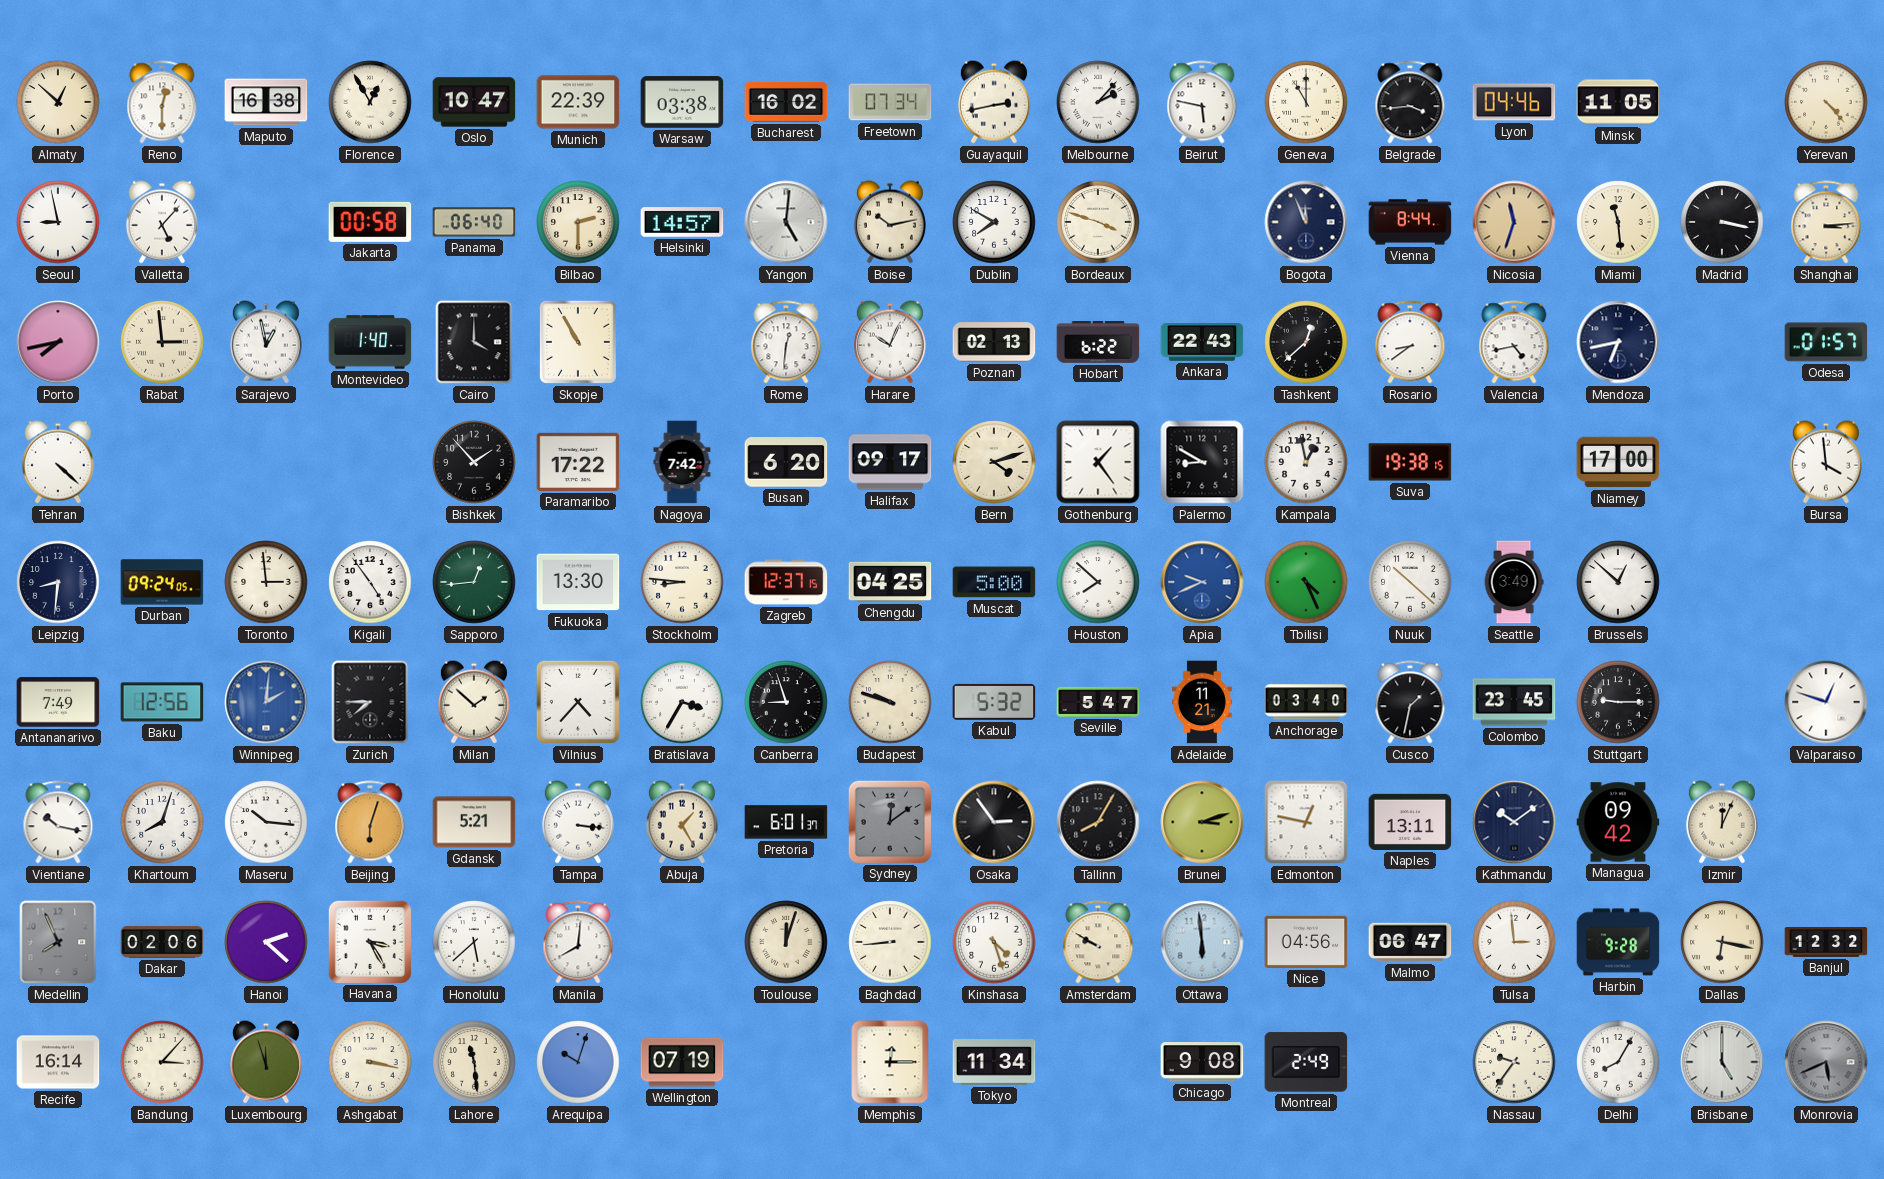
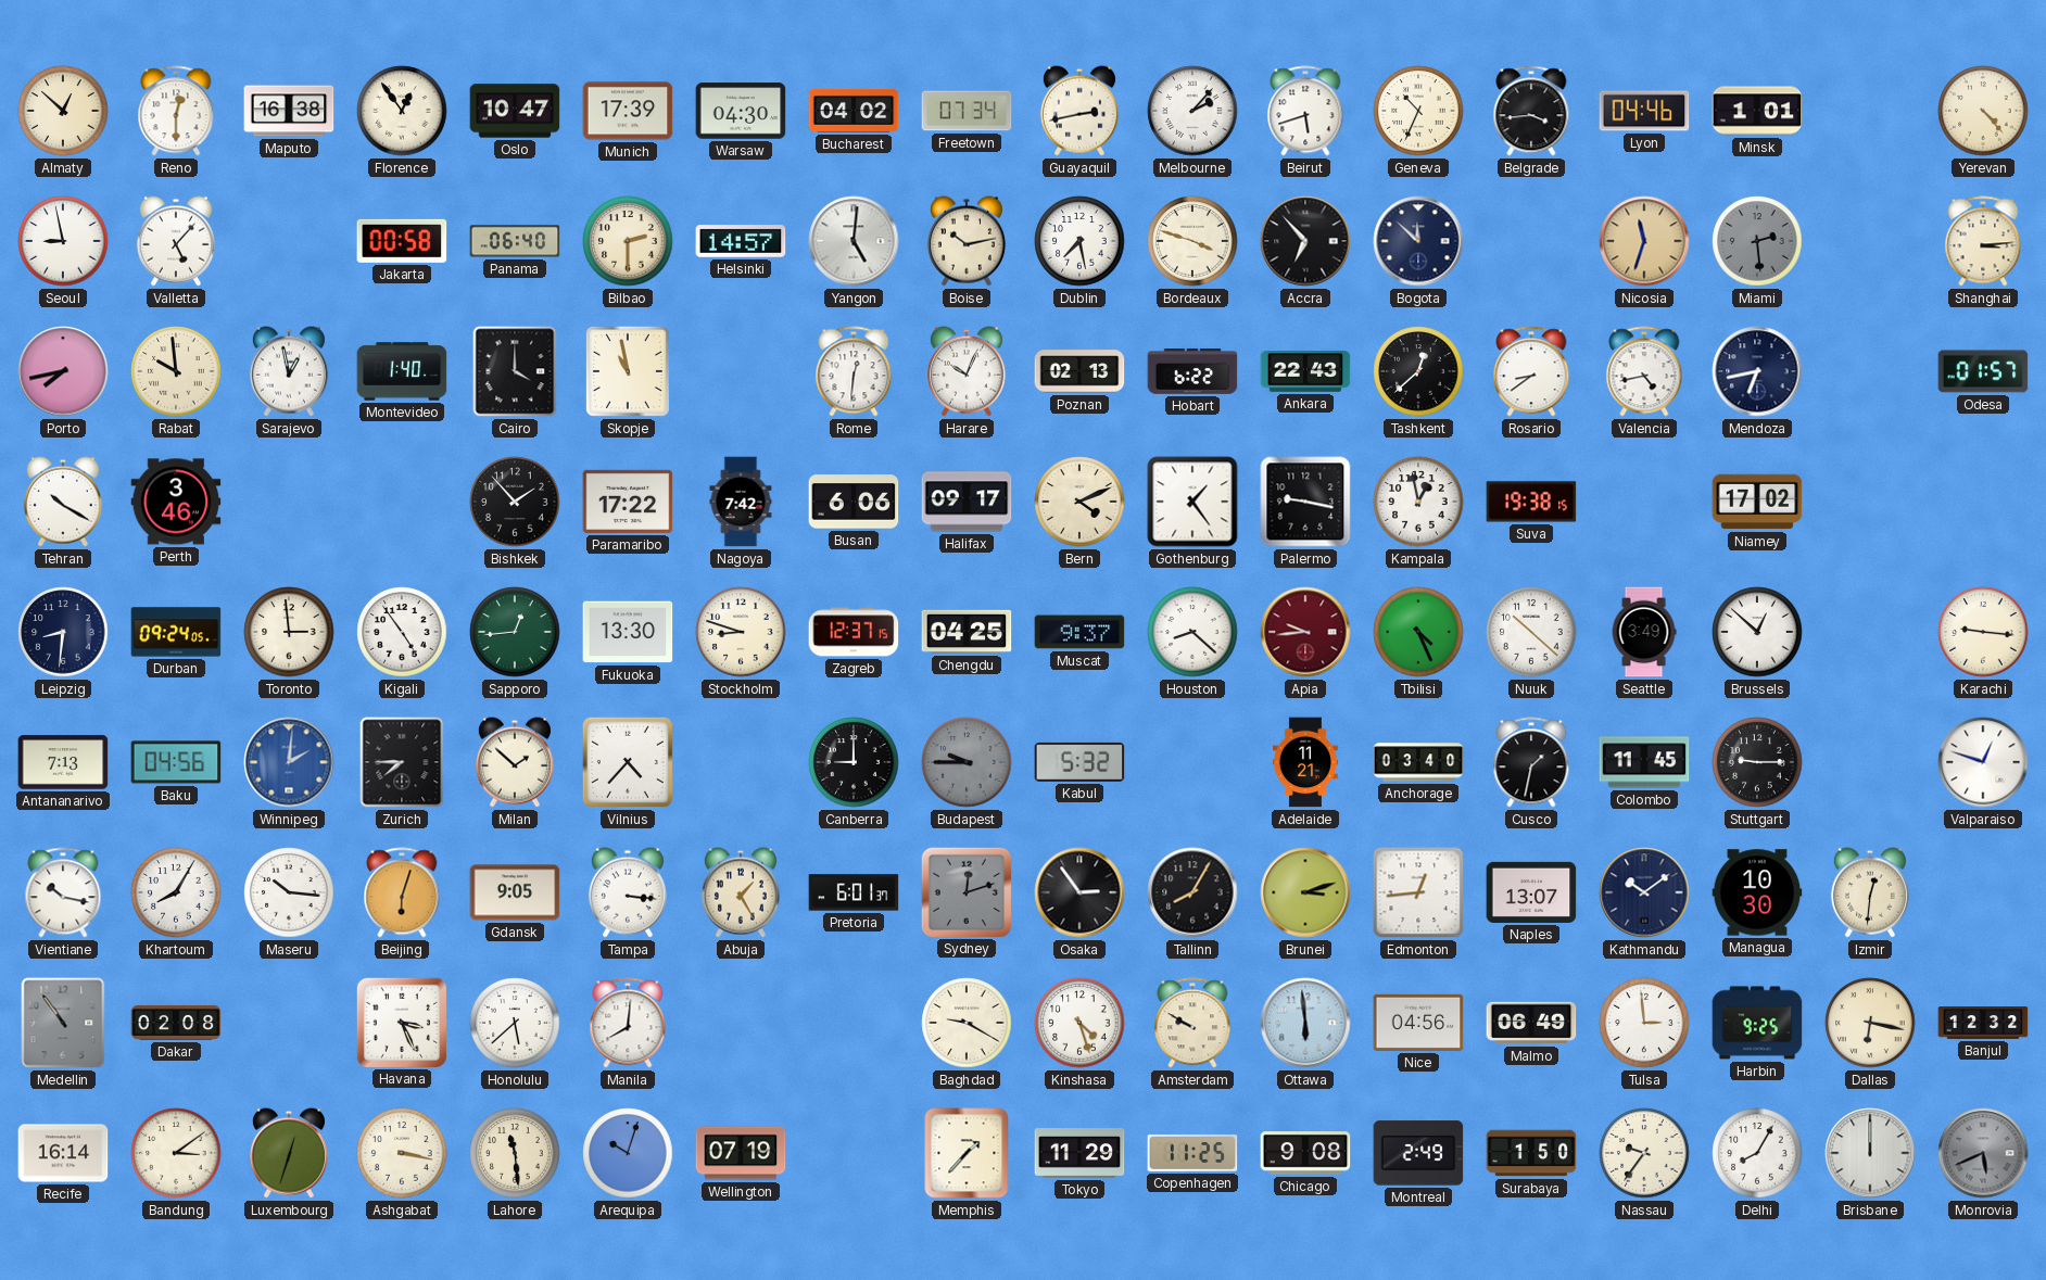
Florence: 12:55 -> 12:54 (402, 111)
Munich: 22:39 -> 17:39 (628, 111)
Warsaw: 03:38 -> 04:30 (741, 111)
Bucharest: 16:02 -> 04:02 (854, 111)
Beirut: 5:47 -> 5:42 (1305, 111)
Geneva: 11:00 -> 10:34 (1418, 111)
Minsk: 11:05 -> 1:01 (1757, 111)
Dublin: 7:50 -> 7:28 (1079, 241)
Accra: none -> 6:53 (1305, 241)
Bogota: 11:56 -> 11:52 (1418, 241)
Vienna: 8:44 -> none (1410, 222)
Miami: 11:29 -> 2:29 (1757, 241)
Miami dial: cream -> grey (1757, 241)
Madrid: 3:17 -> none (1722, 222)
Rabat: 2:59 -> 9:59 (176, 371)
Skopje: 10:55 -> 10:58 (628, 371)
Tehran: 4:22 -> 10:20 (63, 502)
Perth: none -> 3:46 (176, 502)
Busan: 6:20 -> 6:06 (854, 502)
Bern: 4:12 -> 4:11 (1079, 502)
Palermo: 8:50 -> 9:17 (1305, 502)
Niamey: 17:00 -> 17:02 (1757, 502)
Bursa: 3:59 -> none (1826, 462)
Stockholm: 8:46 -> 8:48 (741, 632)
Muscat: 5:00 -> 9:37 (1079, 632)
Houston: 7:52 -> 8:22 (1192, 632)
Apia: 9:41 -> 9:44 (1305, 632)
Apia dial: blue -> burgundy (1305, 632)
Karachi: none -> 9:16 (1983, 632)
Antananarivo: 7:49 -> 7:13 (63, 762)
Baku: 12:56 -> 04:56 (176, 762)
Bratislava: 3:35 -> none (682, 702)
Canberra: 8:57 -> 9:00 (854, 762)
Budapest: 9:48 -> 9:45 (967, 762)
Budapest dial: cream -> grey (967, 762)
Seville: 5:47 -> none (1098, 702)
Colombo: 23:45 -> 11:45 (1644, 762)
Khartoum: 8:03 -> 8:05 (176, 892)
Gdansk: 5:21 -> 9:05 (515, 892)
Sydney: 12:09 -> 12:12 (965, 891)
Edmonton: 12:47 -> 12:44 (1418, 892)
Naples: 13:11 -> 13:07 (1531, 892)
Managua: 09:42 -> 10:30 (1757, 892)
Izmir: 12:04 -> 12:31 (1870, 892)
Medellin: 7:56 -> 10:54 (63, 1023)
Dakar: 02:06 -> 02:08 (176, 1023)
Hanoi: 2:22 -> none (266, 942)
Havana: 3:25 -> 3:26 (401, 1022)
Toulouse: 12:03 -> none (786, 942)
Baghdad: 8:44 -> 9:20 (967, 1023)
Malmo: 06:47 -> 06:49 (1531, 1023)
Harbin: 9:28 -> 9:25 (1757, 1023)
Bandung: 3:07 -> 3:09 (176, 1153)
Luxembourg: 11:57 -> 12:33 (289, 1153)
Memphis: 12:15 -> 1:37 (967, 1153)
Tokyo: 11:34 -> 11:29 (1079, 1153)
Copenhagen: none -> 11:25 (1192, 1153)
Surabaya: none -> 1:50 (1531, 1153)
Brisbane: 5:00 -> 12:00 (1870, 1153)
